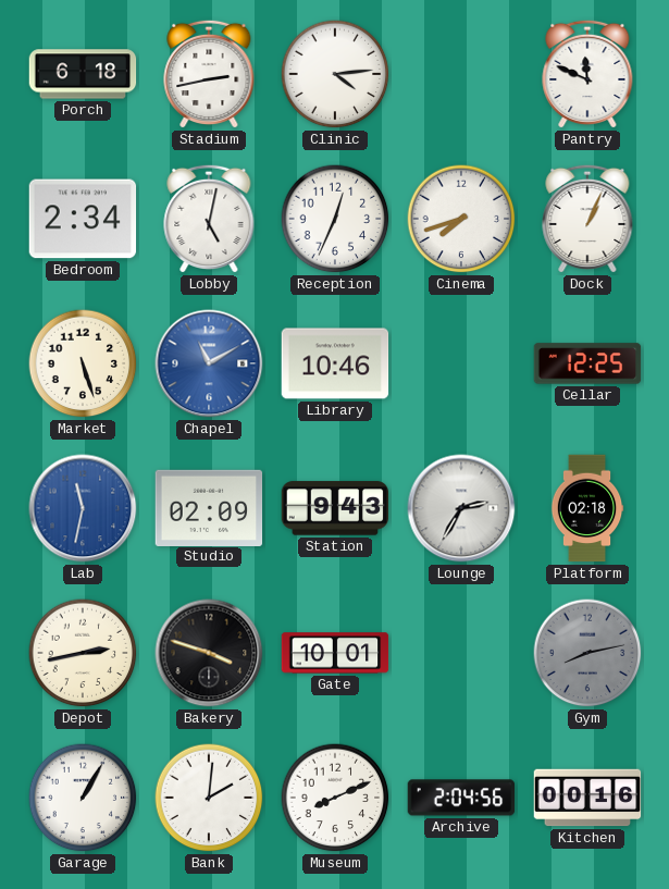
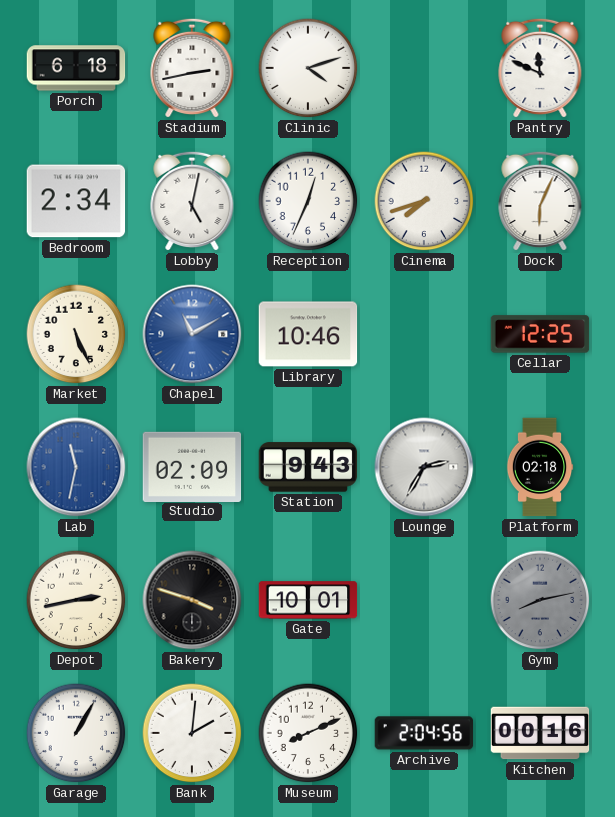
Clinic: 4:14 -> 4:12 (308, 68)
Dock: 1:04 -> 6:04 (540, 201)
Market: 5:27 -> 5:26 (76, 334)
